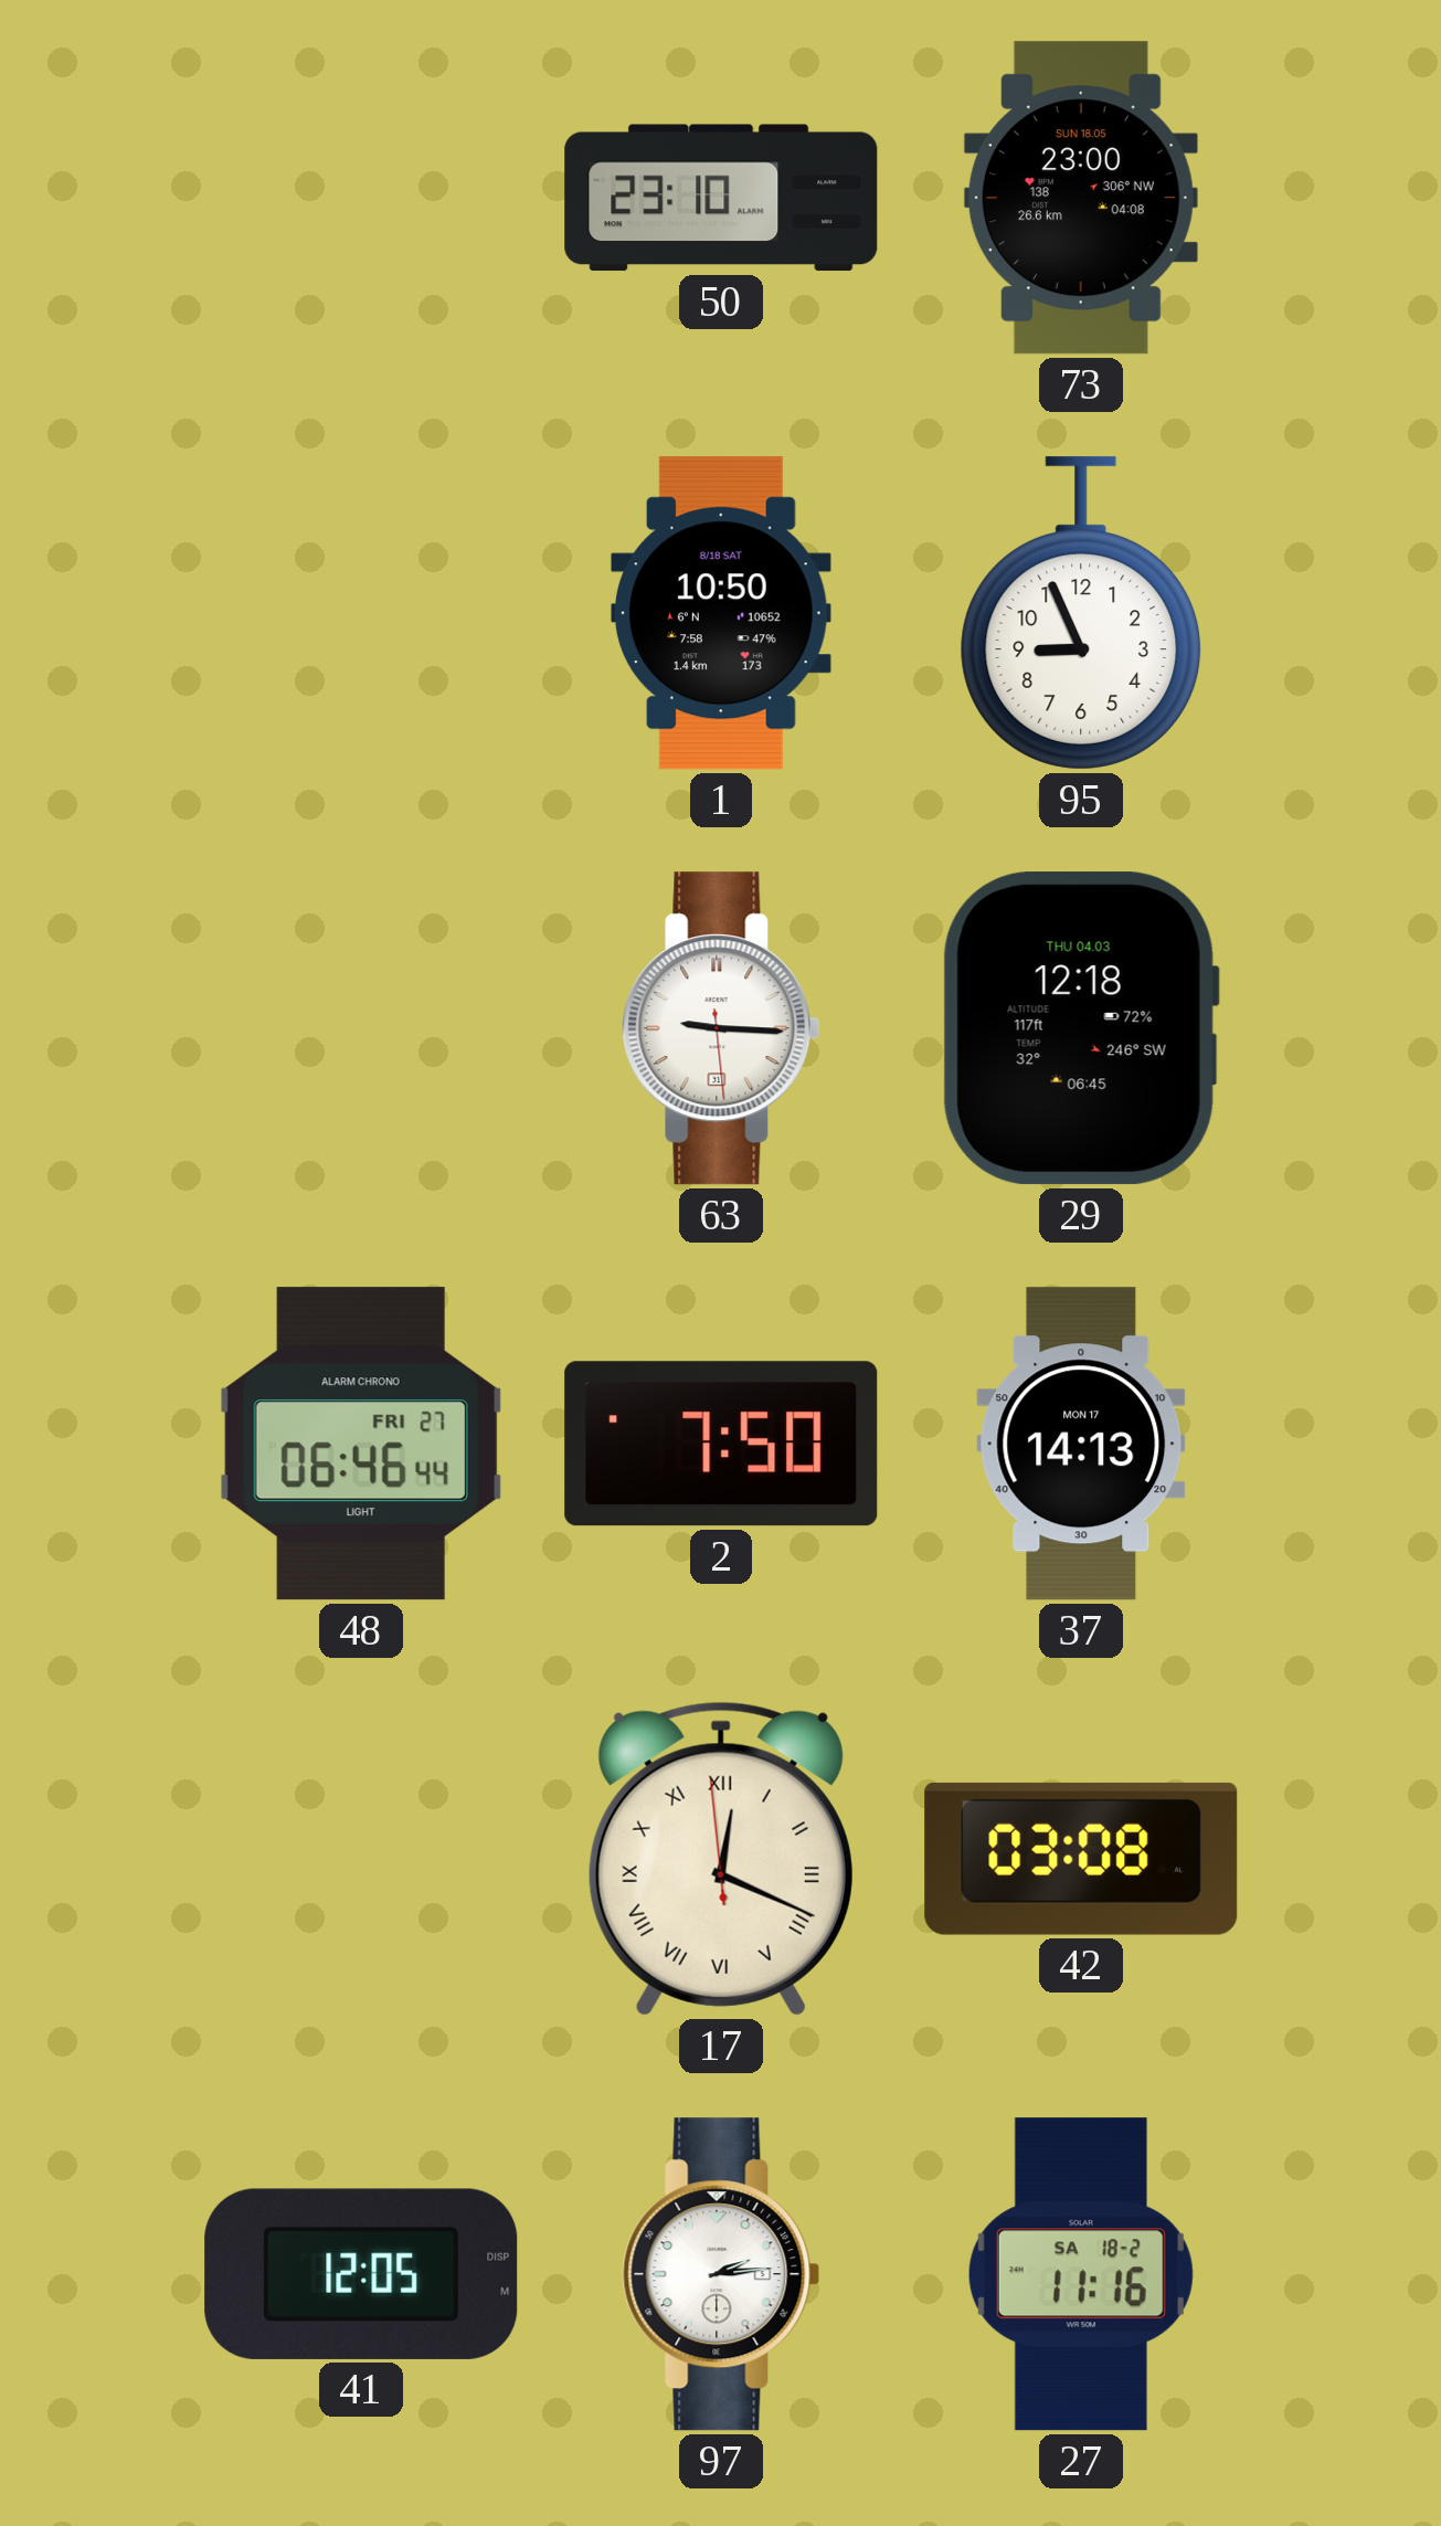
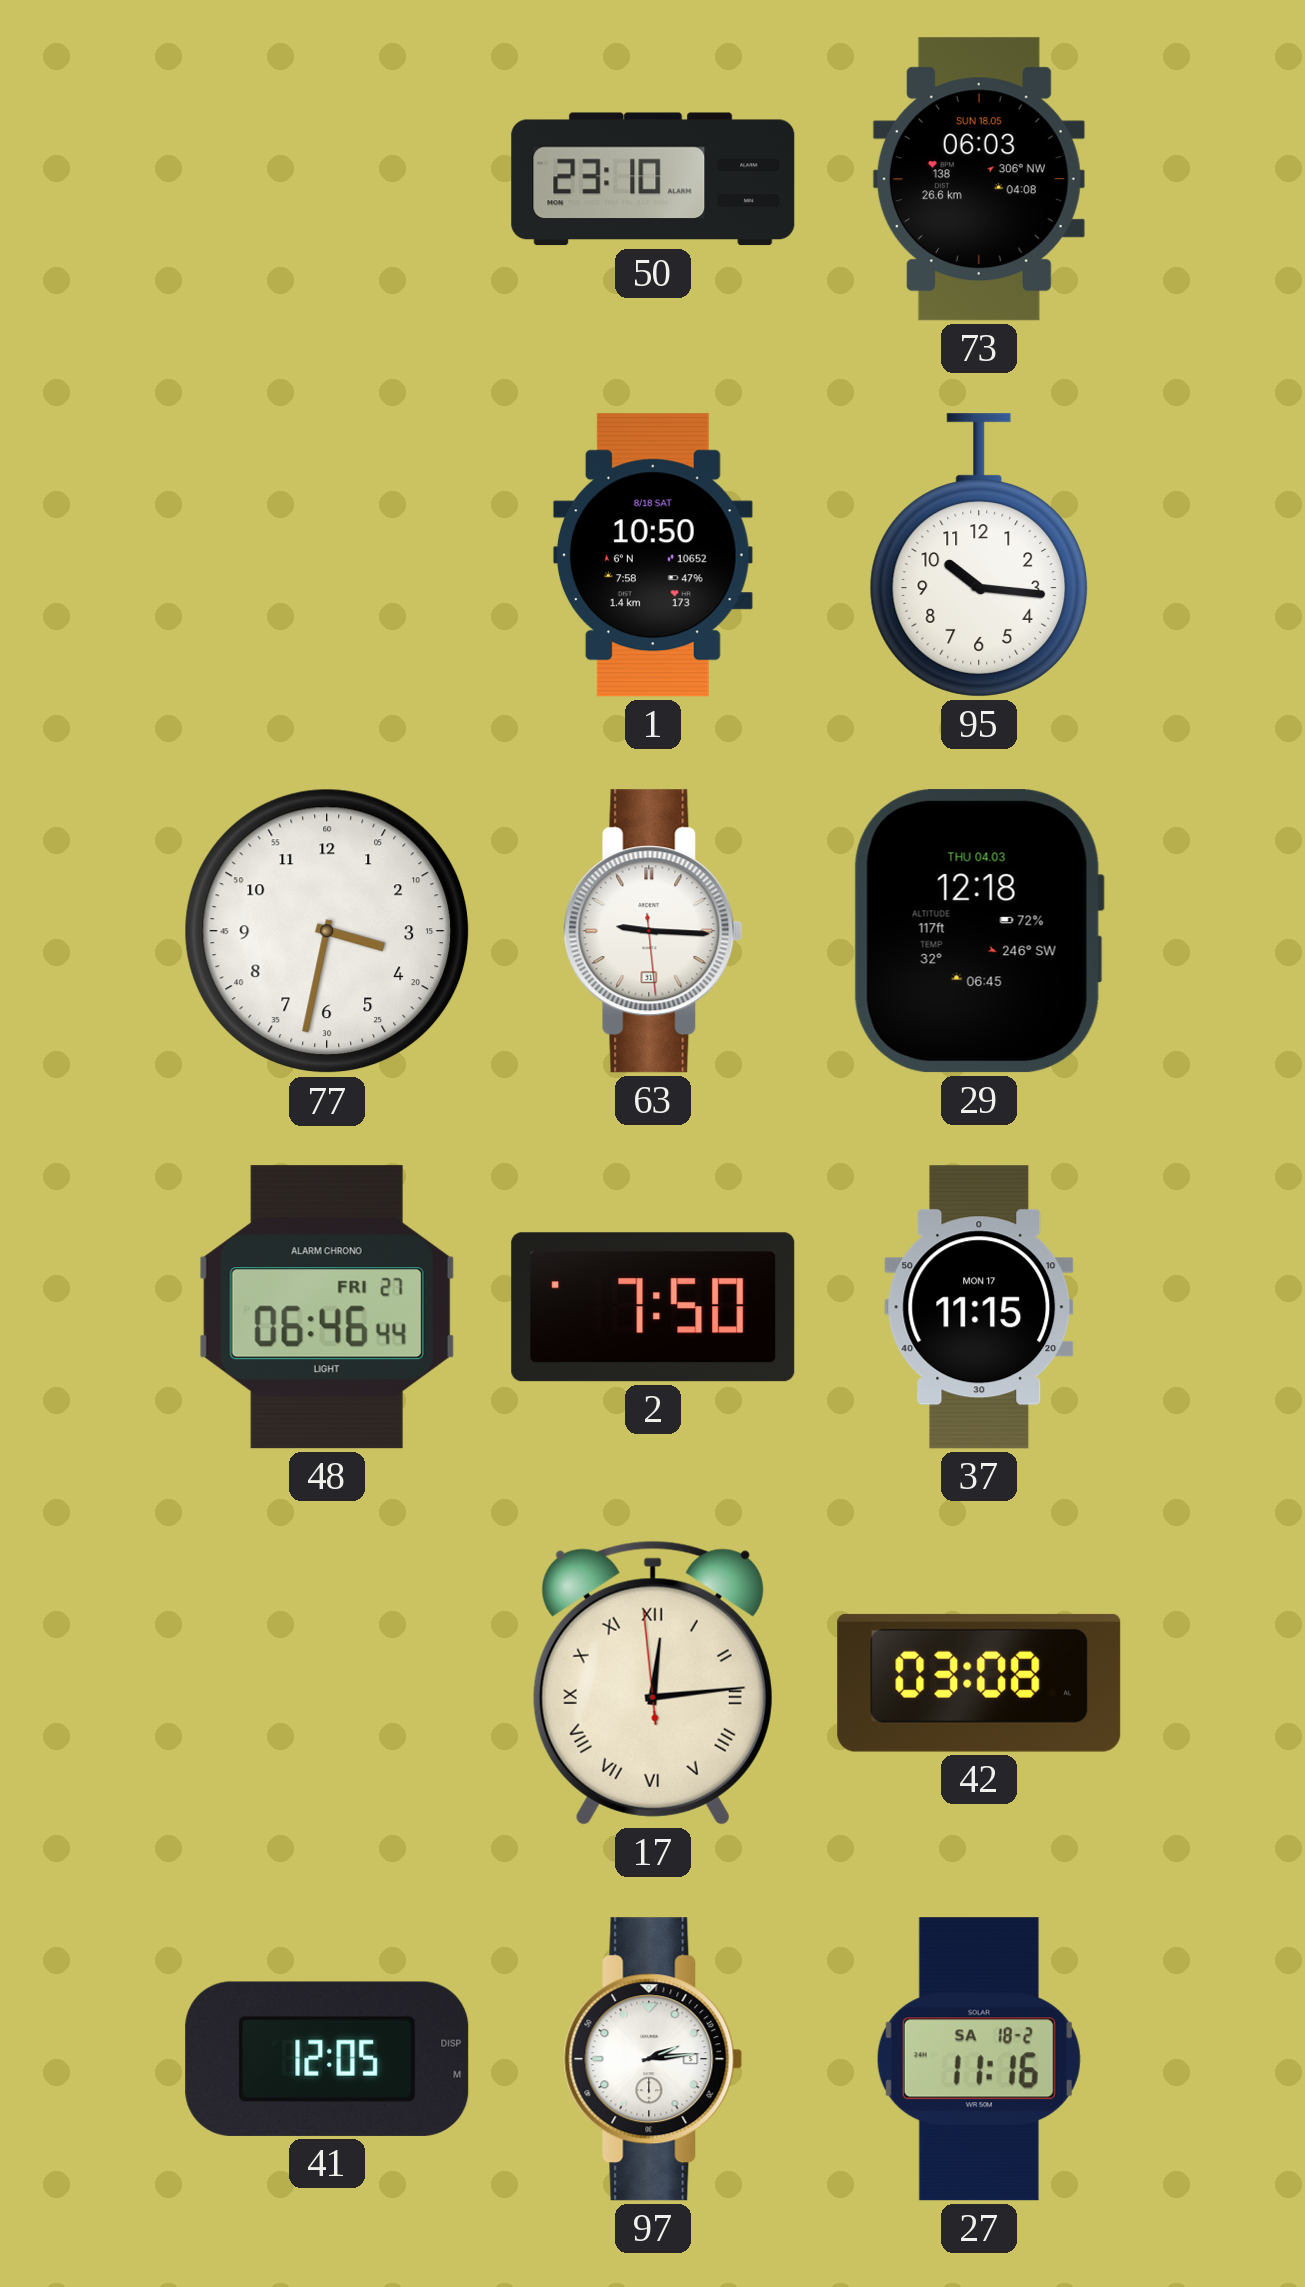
73: 23:00 -> 06:03 (979, 179)
95: 8:56 -> 10:16 (979, 555)
77: none -> 3:32 (327, 931)
37: 14:13 -> 11:15 (979, 1307)
17: 12:18 -> 12:13 (653, 1683)
